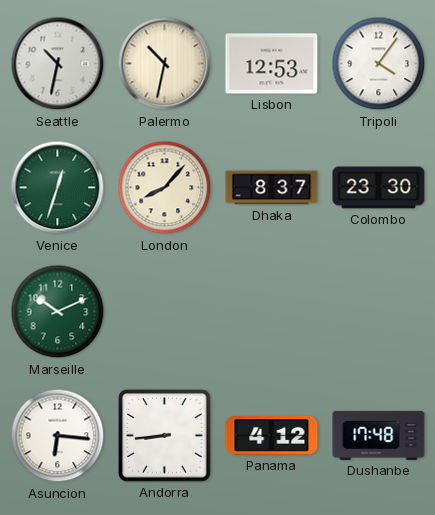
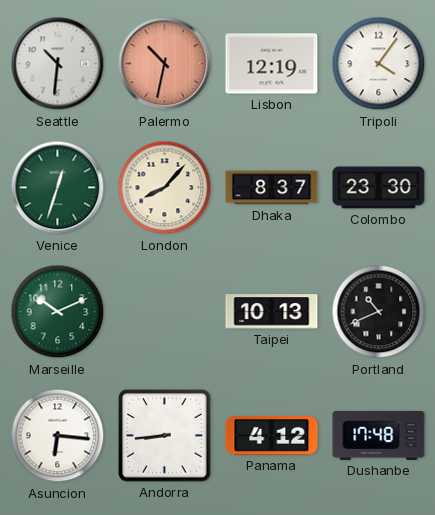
Seattle: 10:32 -> 10:31 (58, 64)
Palermo dial: cream -> salmon (165, 64)
Lisbon: 12:53 -> 12:19 (272, 64)
Taipei: none -> 10:13 (272, 312)
Portland: none -> 10:41 (379, 312)
